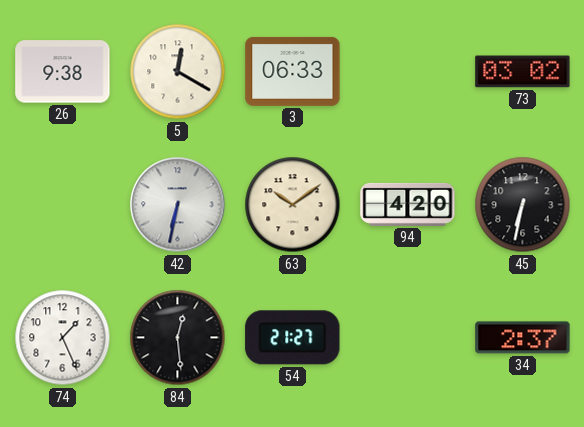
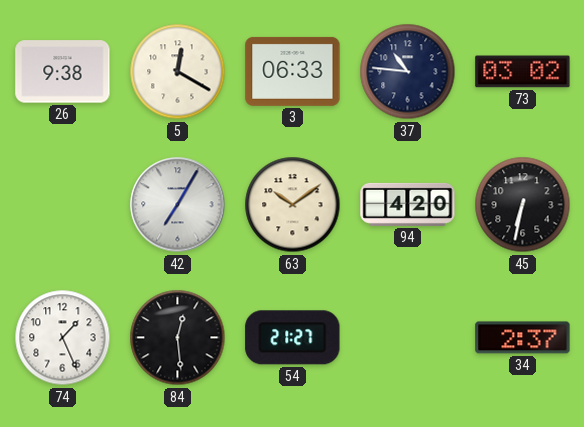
37: none -> 10:46 (408, 72)
42: 6:32 -> 7:05 (178, 205)
